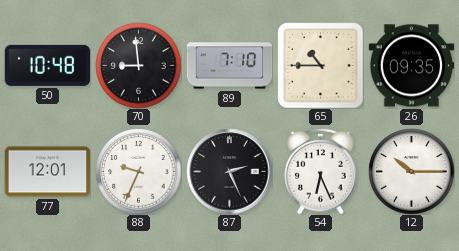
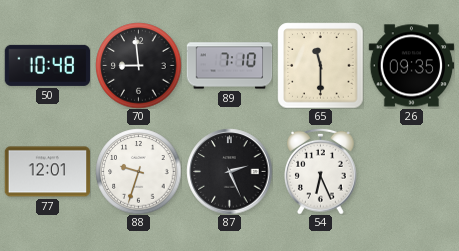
65: 10:45 -> 11:30 (320, 65)
88: 9:34 -> 9:33 (138, 171)
12: 10:15 -> none (411, 171)
